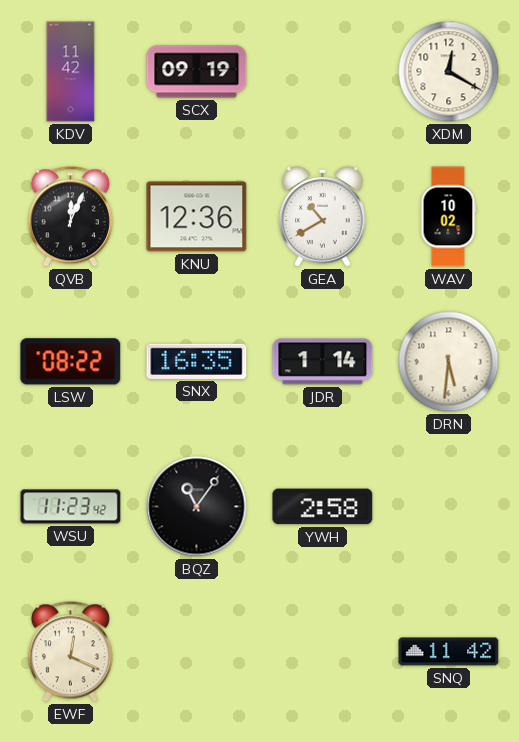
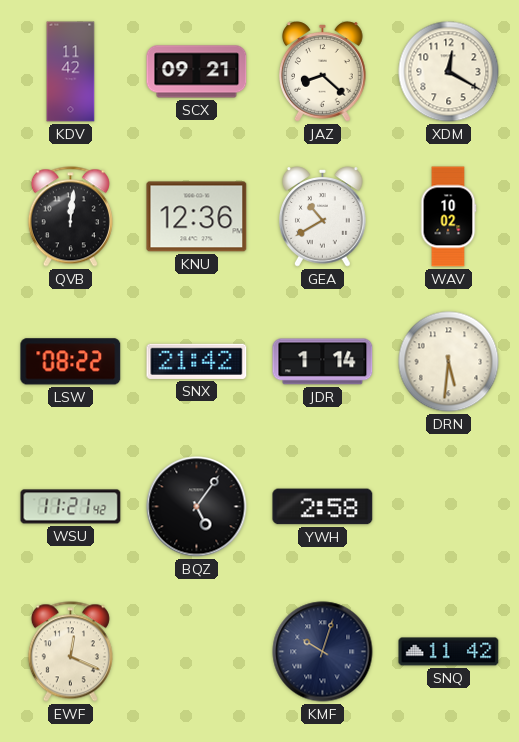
SCX: 09:19 -> 09:21 (197, 72)
JAZ: none -> 8:22 (323, 72)
QVB: 12:04 -> 12:01 (70, 217)
SNX: 16:35 -> 21:42 (197, 361)
WSU: 11:23 -> 11:21 (71, 507)
BQZ: 11:06 -> 5:06 (197, 507)
KMF: none -> 10:03 (323, 652)
